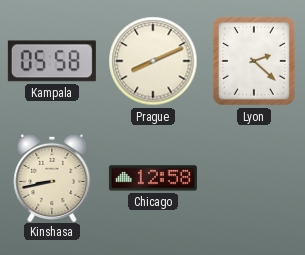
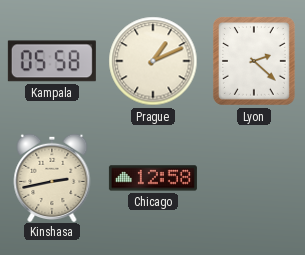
Prague: 8:11 -> 1:11 (153, 61)
Kinshasa: 8:43 -> 2:43 (52, 177)
